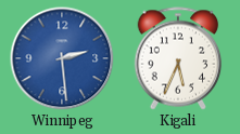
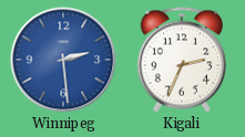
Kigali: 5:34 -> 2:34 (182, 60)
